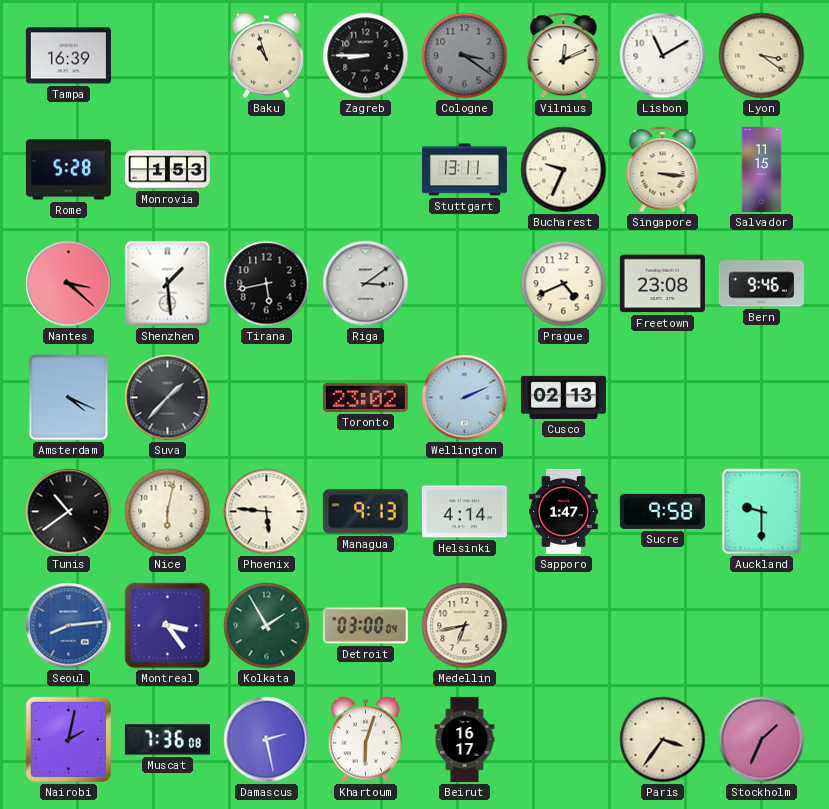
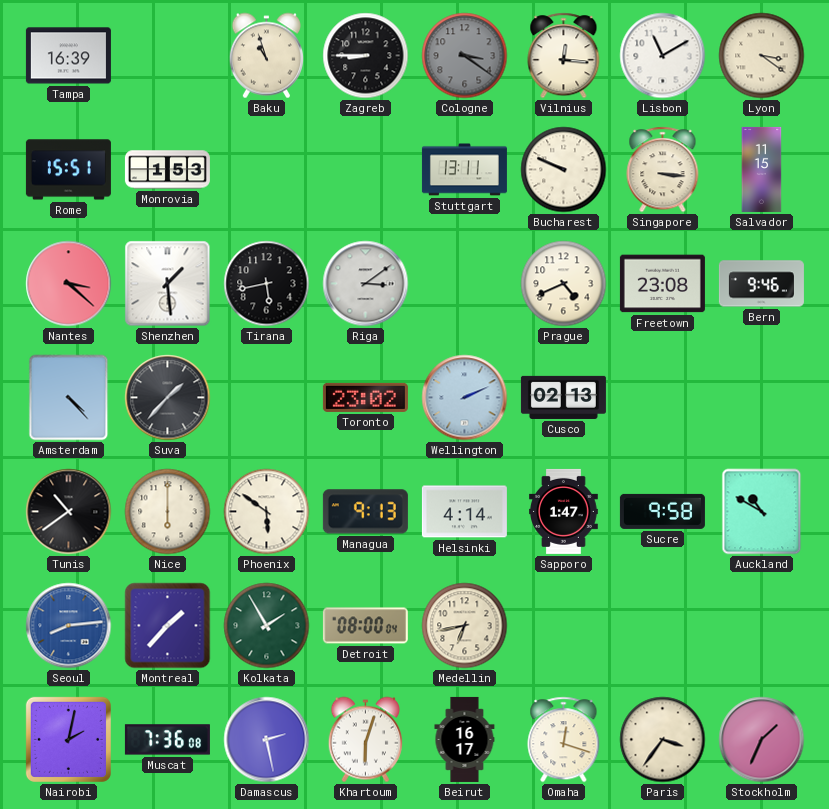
Vilnius: 12:11 -> 12:16 (564, 56)
Rome: 5:28 -> 15:51 (68, 170)
Bucharest: 9:34 -> 9:49 (564, 170)
Amsterdam: 4:19 -> 4:23 (69, 398)
Nice: 6:02 -> 6:00 (168, 512)
Phoenix: 5:46 -> 5:51 (267, 512)
Auckland: 9:30 -> 10:50 (762, 512)
Montreal: 3:24 -> 1:37 (168, 626)
Detroit: 03:00 -> 08:00 (365, 626)
Omaha: none -> 12:18 (564, 740)
